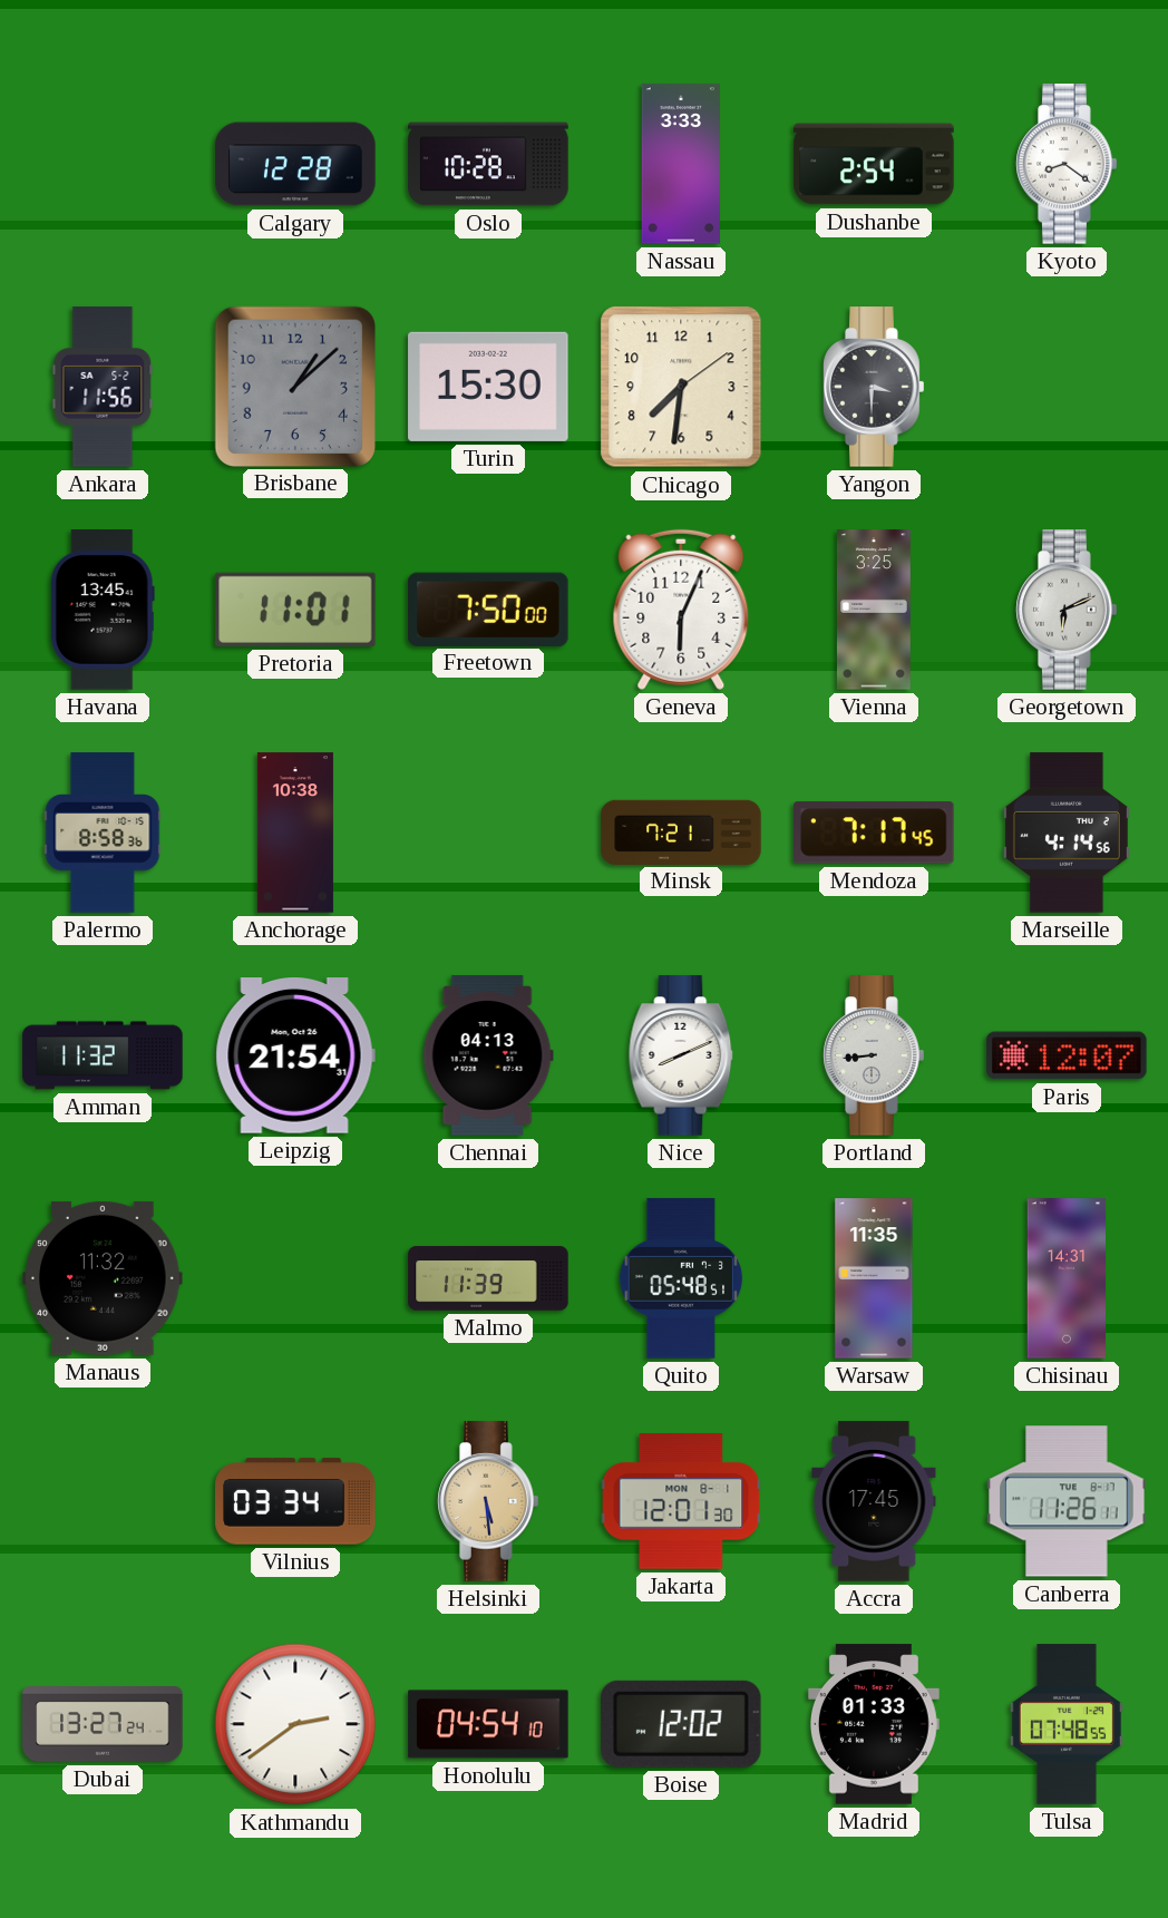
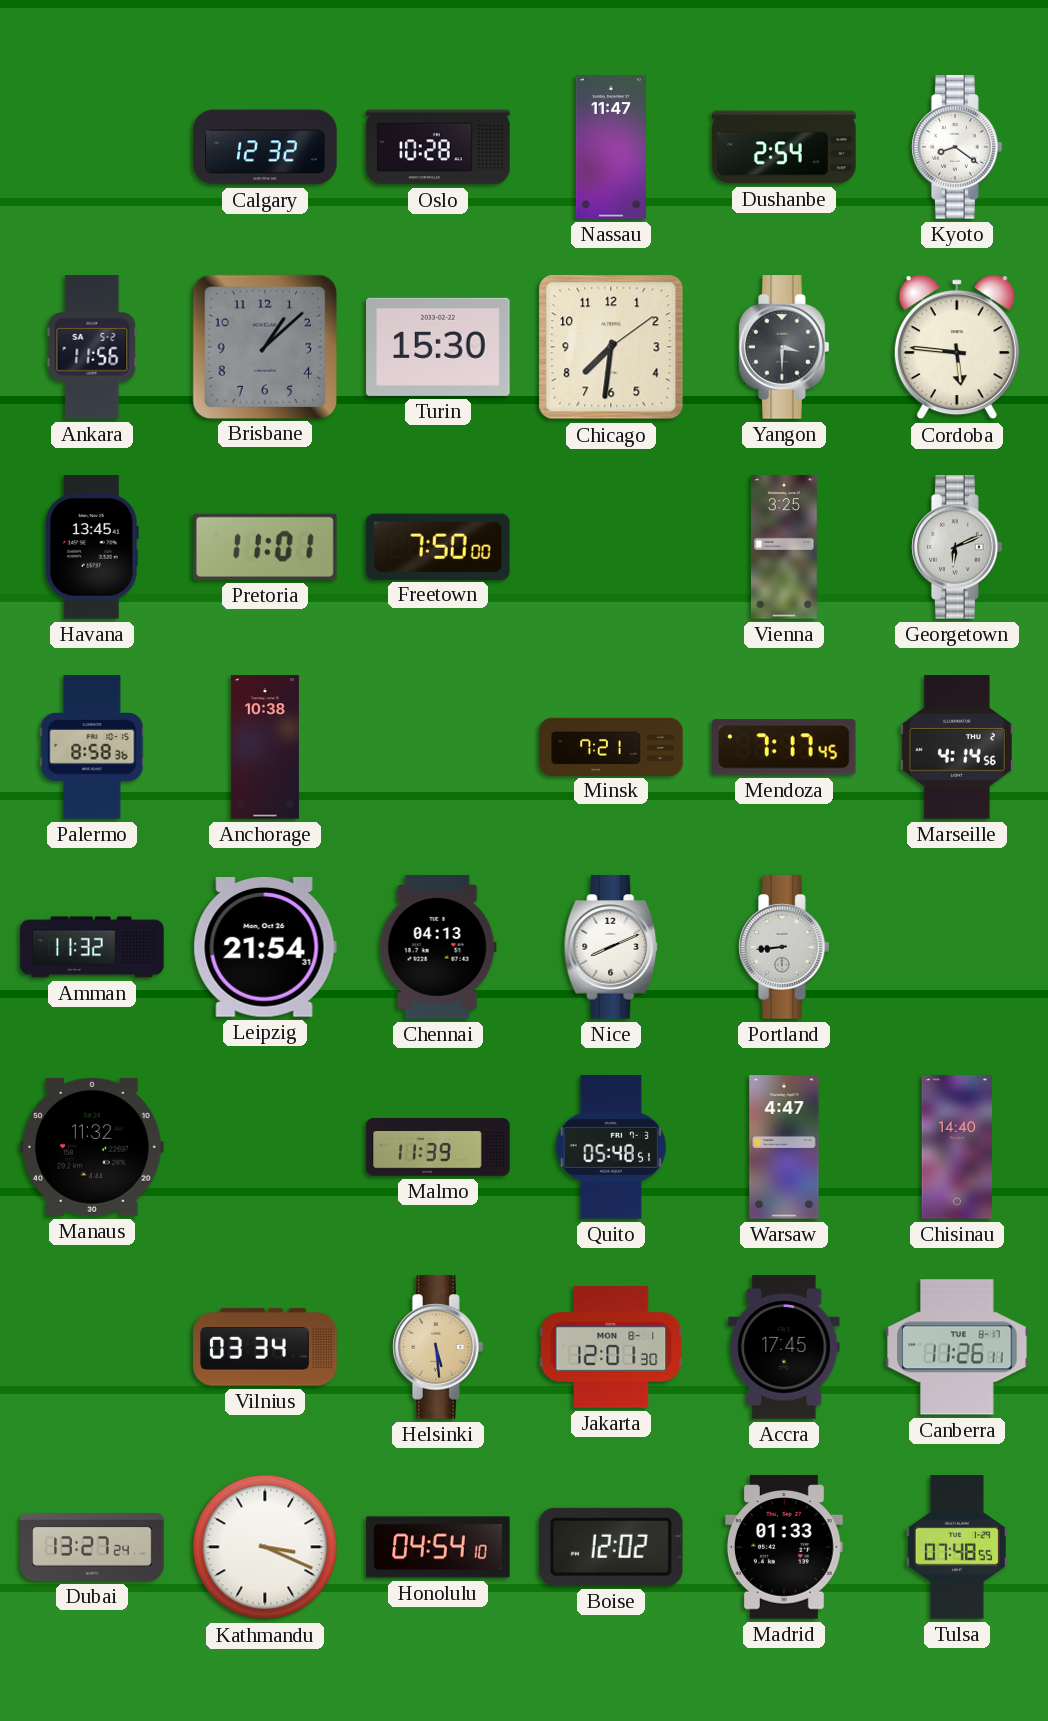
Calgary: 12:28 -> 12:32 (265, 147)
Nassau: 3:33 -> 11:47 (611, 147)
Cordoba: none -> 5:46 (957, 347)
Geneva: 6:04 -> none (681, 610)
Paris: 12:07 -> none (1067, 1055)
Warsaw: 11:35 -> 4:47 (784, 1147)
Chisinau: 14:31 -> 14:40 (957, 1147)
Kathmandu: 2:39 -> 3:19 (265, 1547)
